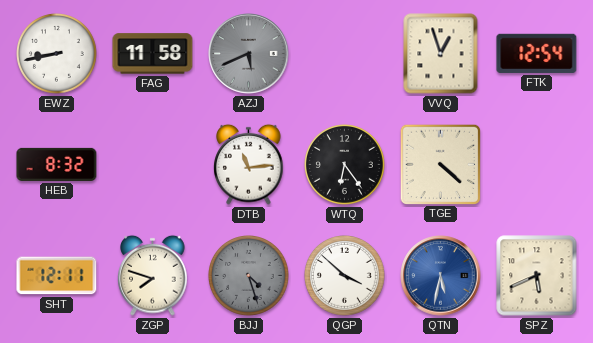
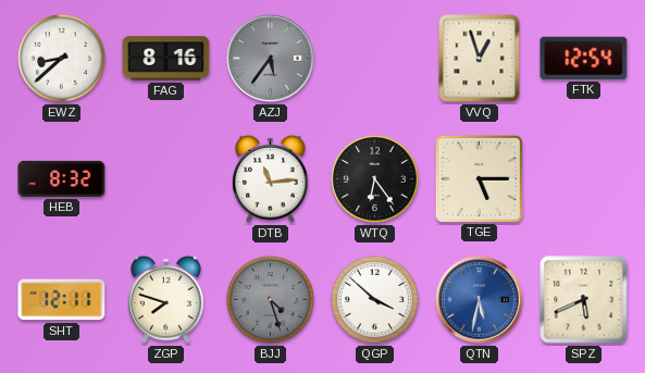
EWZ: 8:43 -> 8:38 (62, 59)
FAG: 11:58 -> 8:16 (166, 59)
AZJ: 5:41 -> 5:36 (271, 59)
TGE: 4:22 -> 5:15 (479, 178)
